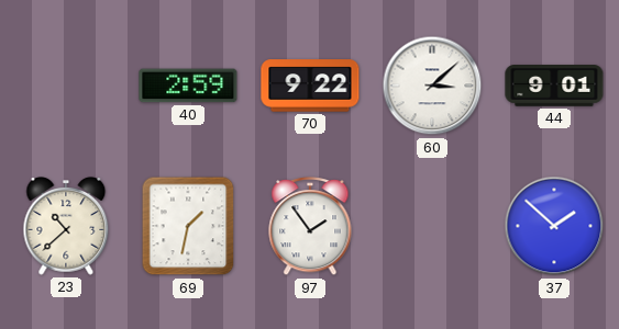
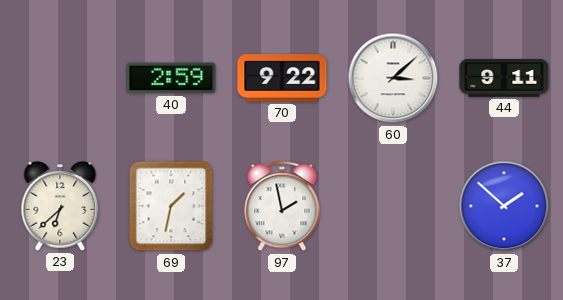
44: 9:01 -> 9:11 (504, 78)
23: 10:38 -> 6:38 (60, 207)
97: 1:54 -> 1:58 (282, 207)
